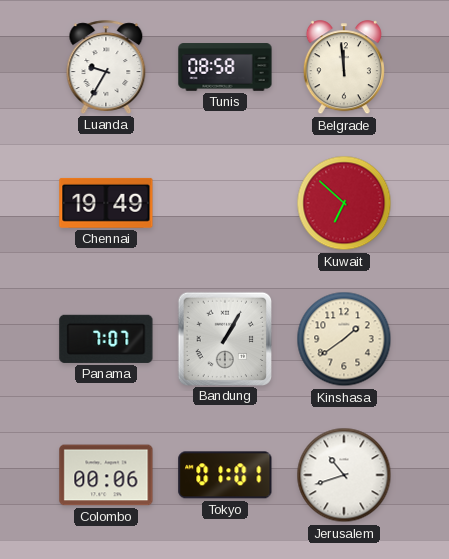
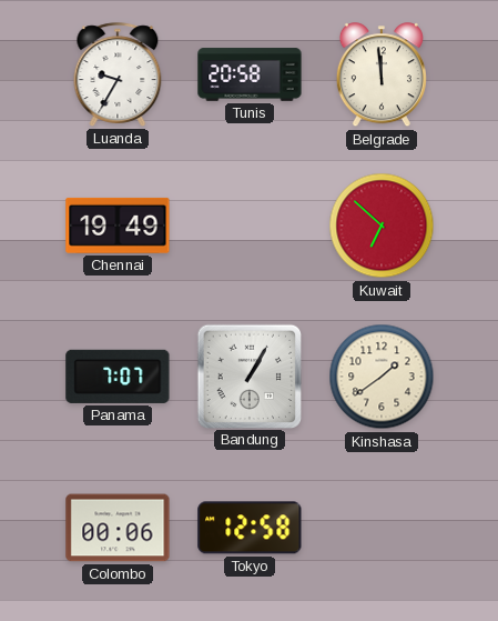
Tunis: 08:58 -> 20:58 (250, 74)
Tokyo: 01:01 -> 12:58 (250, 528)
Jerusalem: 10:42 -> none (344, 475)
